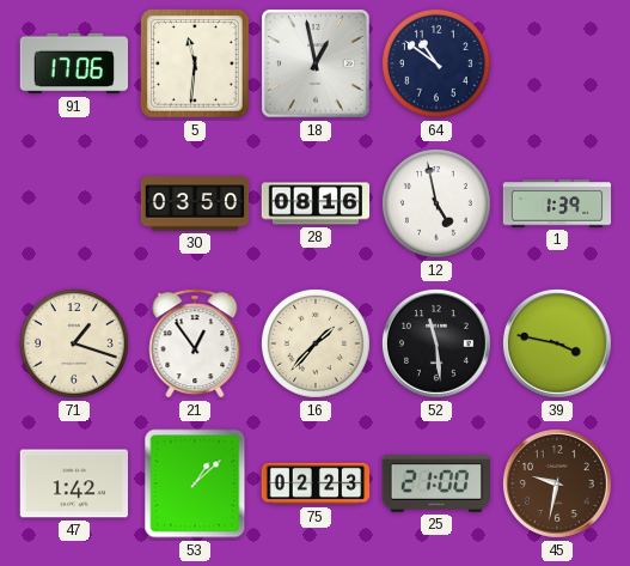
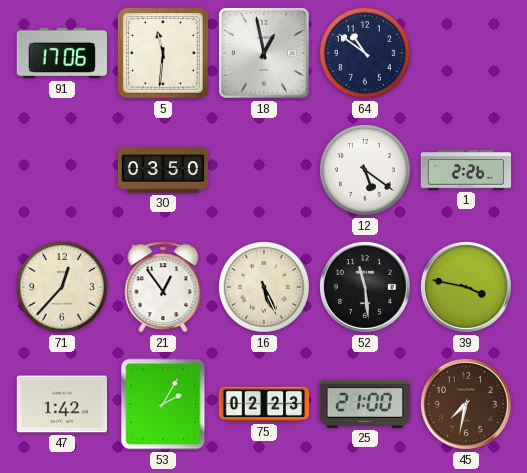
28: 08:16 -> none (316, 203)
12: 4:58 -> 5:21 (365, 170)
1: 1:39 -> 2:26 (466, 170)
71: 1:18 -> 12:37 (62, 287)
16: 1:37 -> 5:26 (264, 287)
53: 1:08 -> 2:05 (163, 404)
45: 9:32 -> 7:32 (466, 404)
